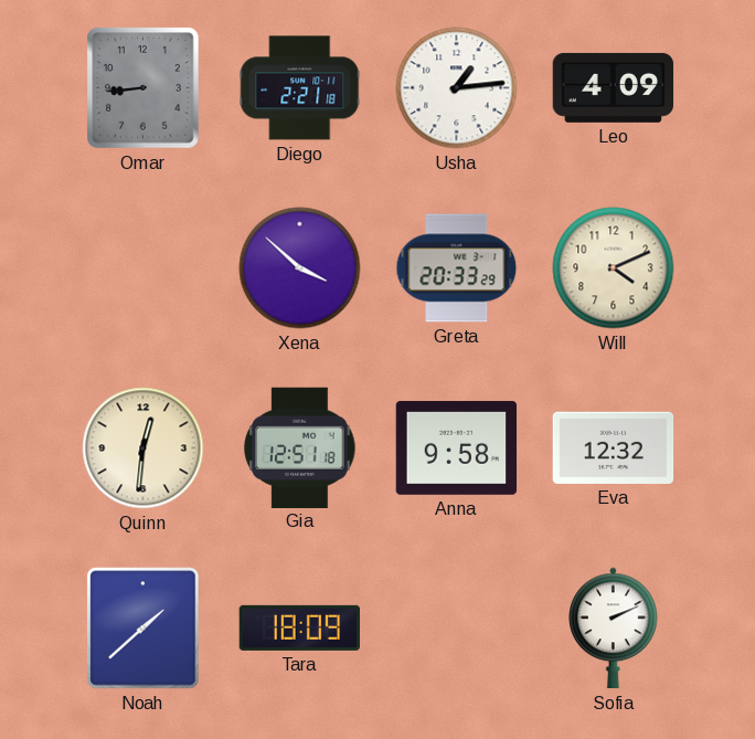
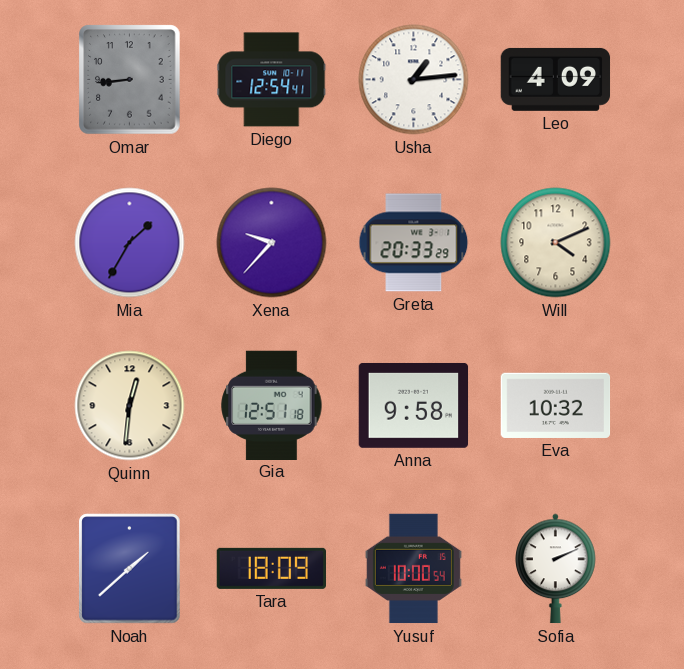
Diego: 2:21 -> 12:54 (272, 80)
Mia: none -> 1:35 (130, 243)
Xena: 3:52 -> 9:37 (272, 243)
Eva: 12:32 -> 10:32 (556, 405)
Yusuf: none -> 10:00 (413, 569)
